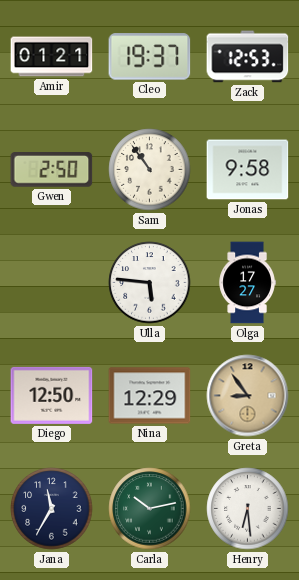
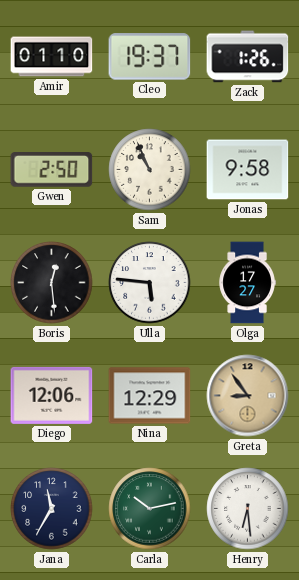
Amir: 01:21 -> 01:10 (52, 57)
Zack: 12:53 -> 1:26 (248, 57)
Sam: 10:54 -> 10:56 (150, 170)
Boris: none -> 12:29 (52, 283)
Diego: 12:50 -> 12:06 (52, 395)
